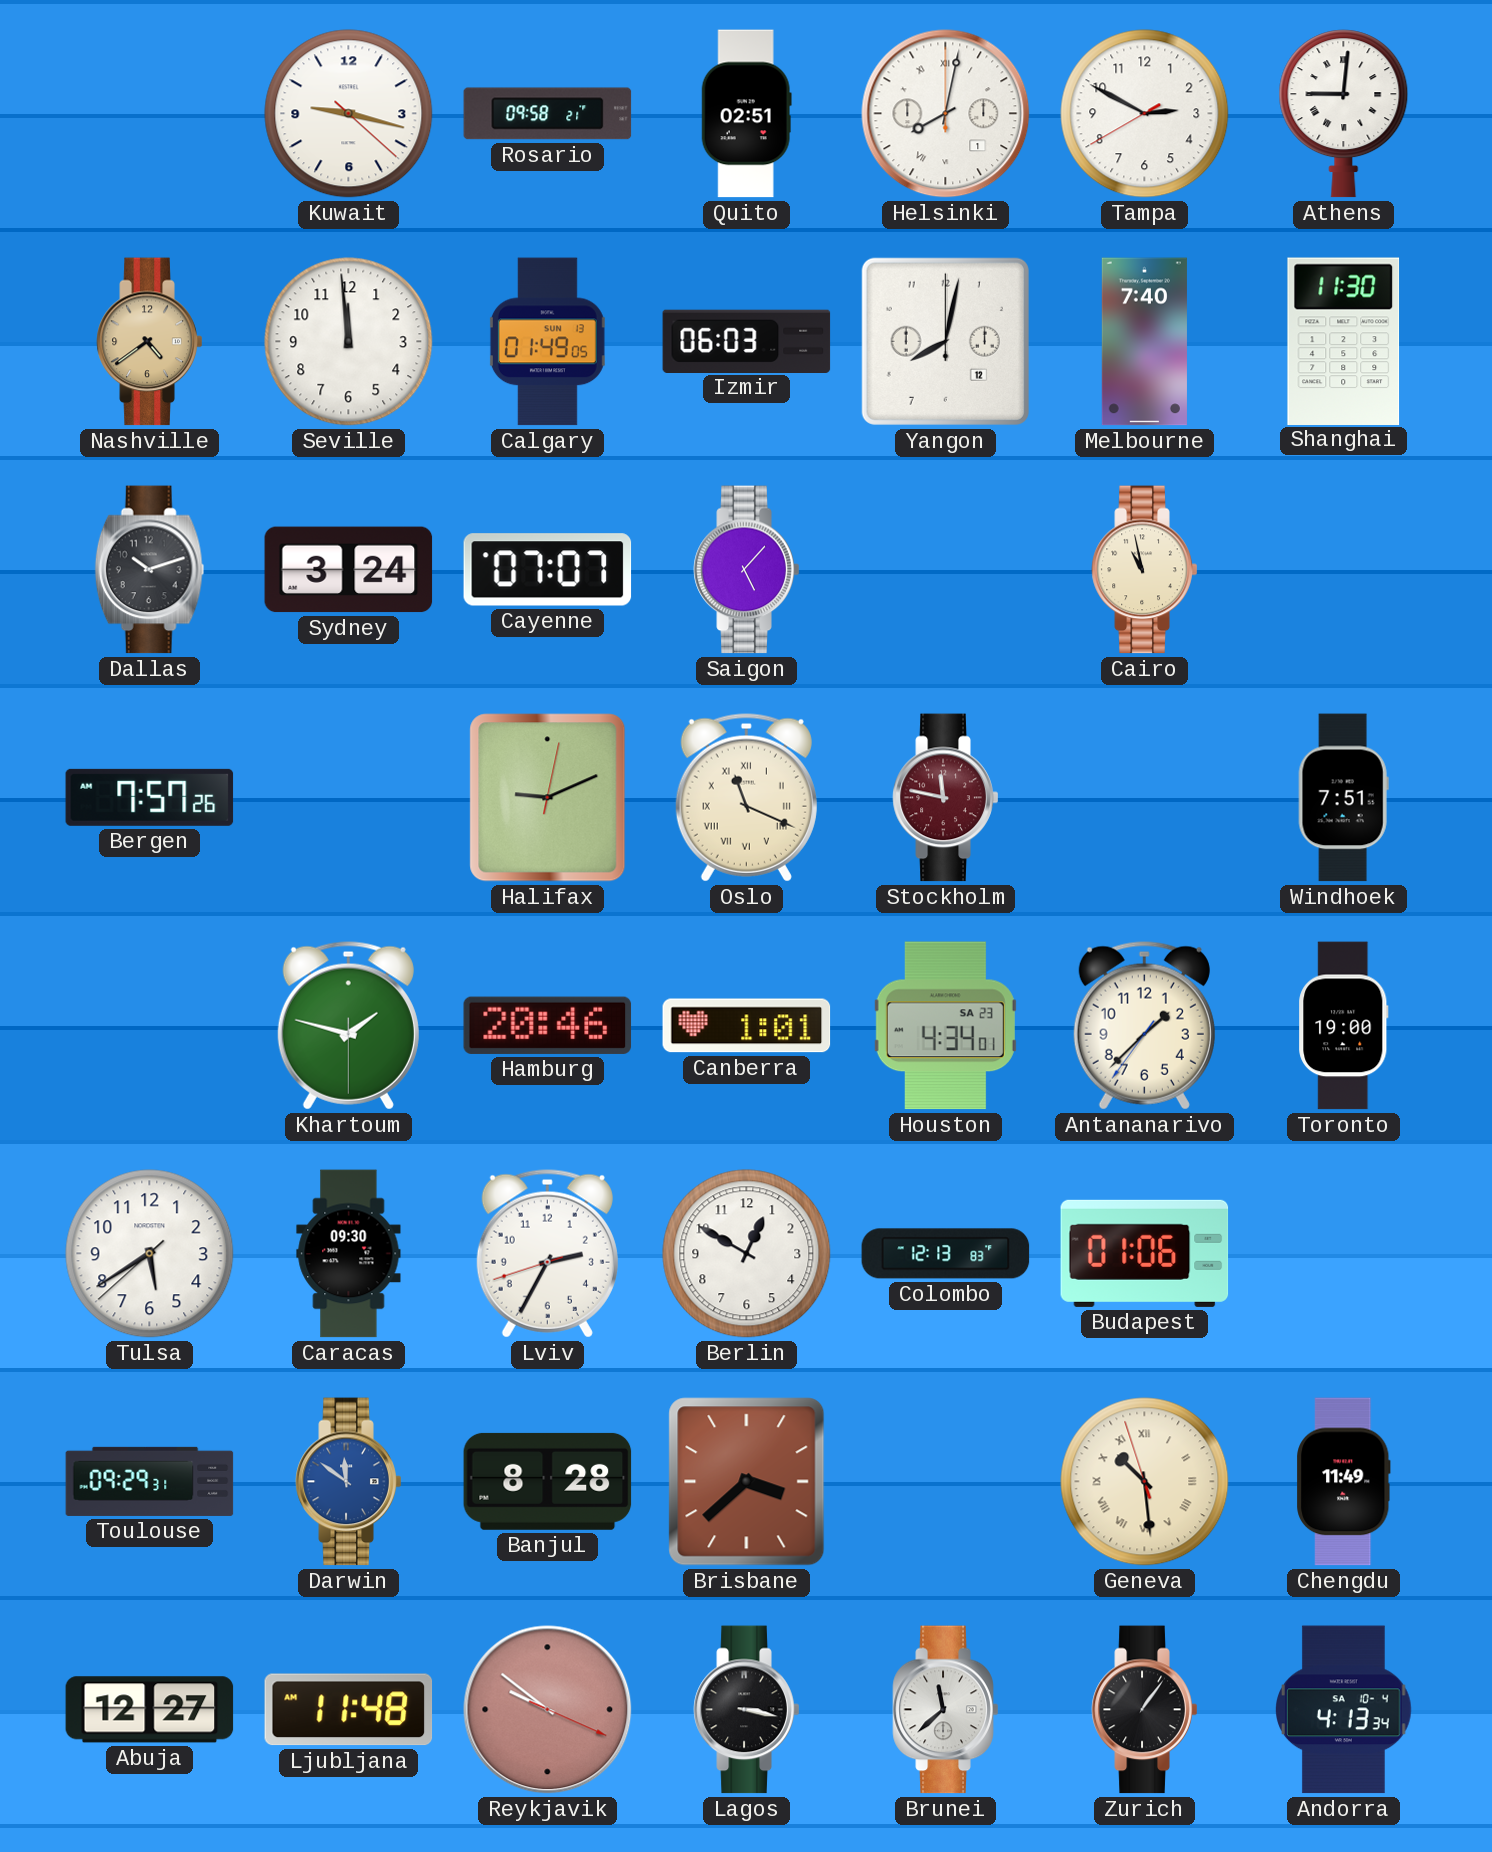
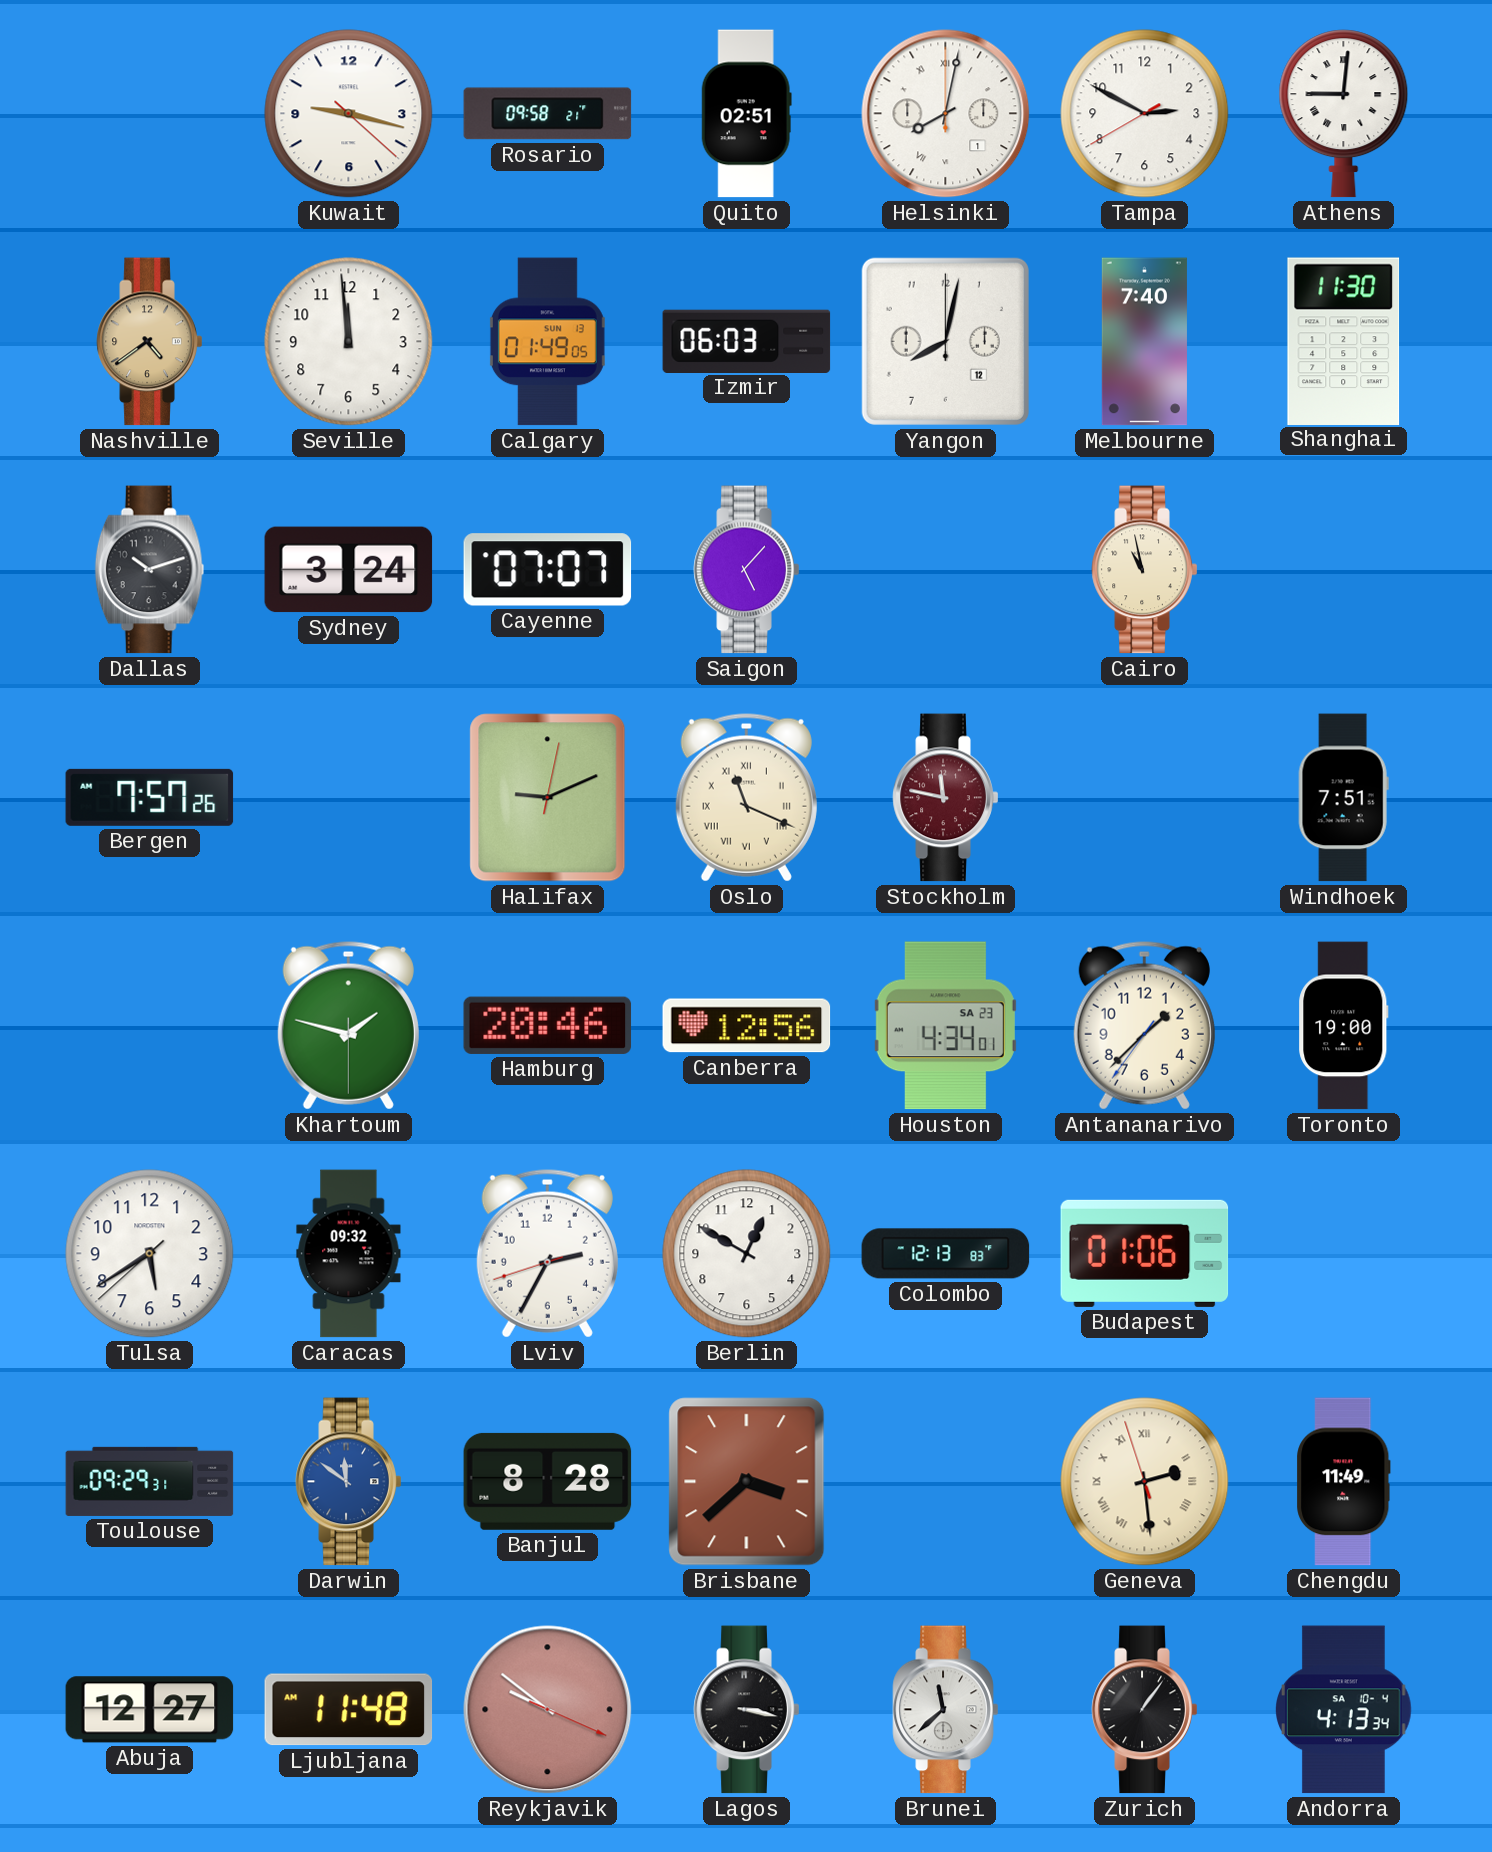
Canberra: 1:01 -> 12:56 (747, 1026)
Caracas: 09:30 -> 09:32 (349, 1254)
Geneva: 10:28 -> 2:28 (1145, 1482)
